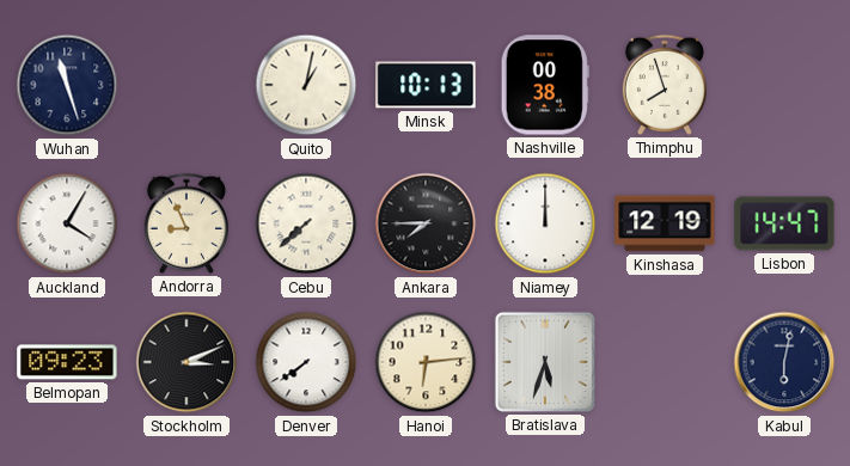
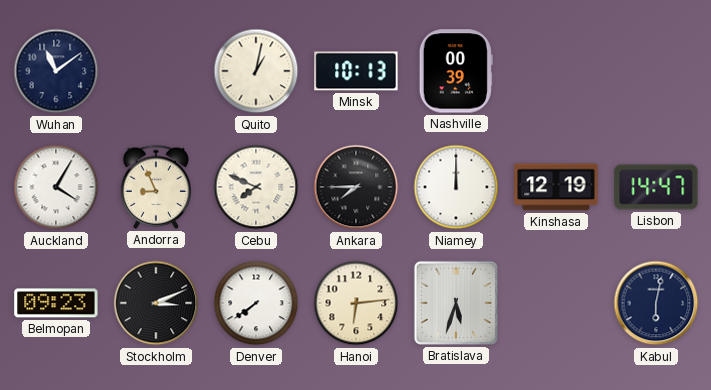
Wuhan: 11:27 -> 11:09 (56, 71)
Nashville: 00:38 -> 00:39 (456, 71)
Thimphu: 7:57 -> none (665, 85)
Cebu: 7:38 -> 7:49 (256, 187)
